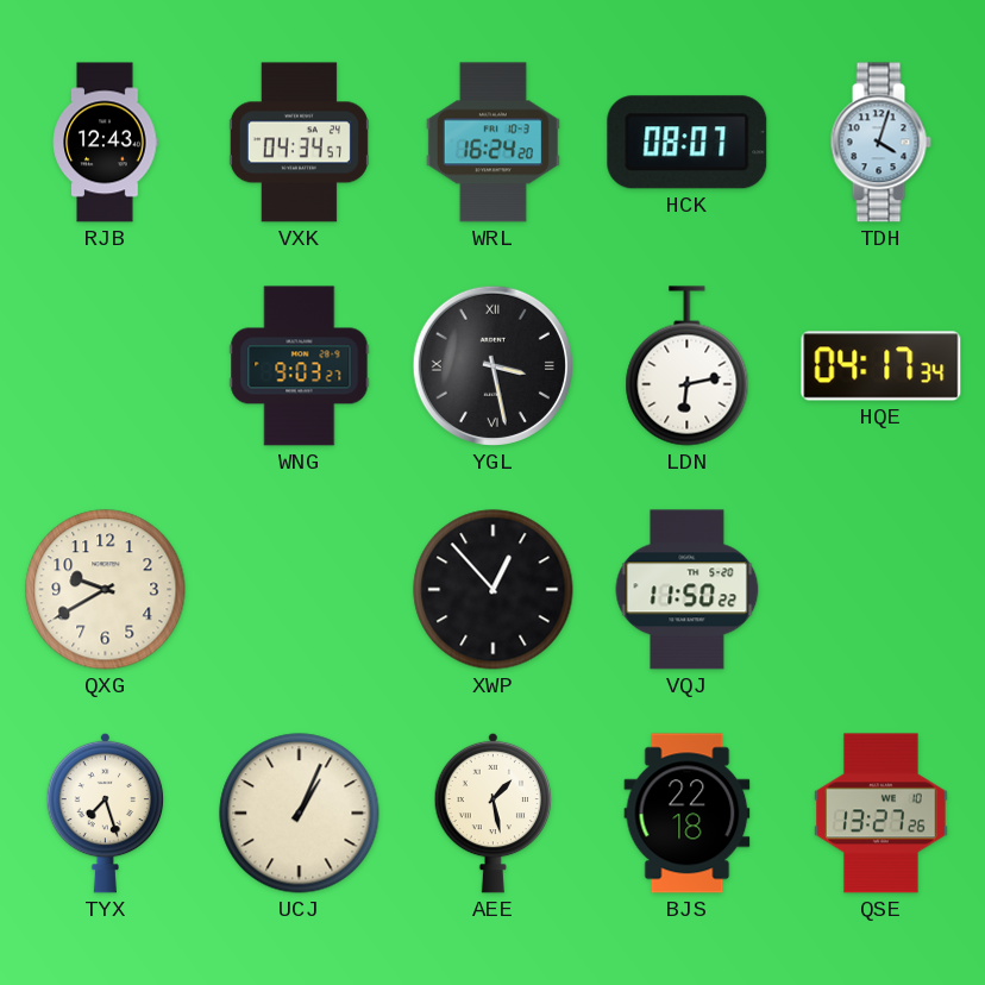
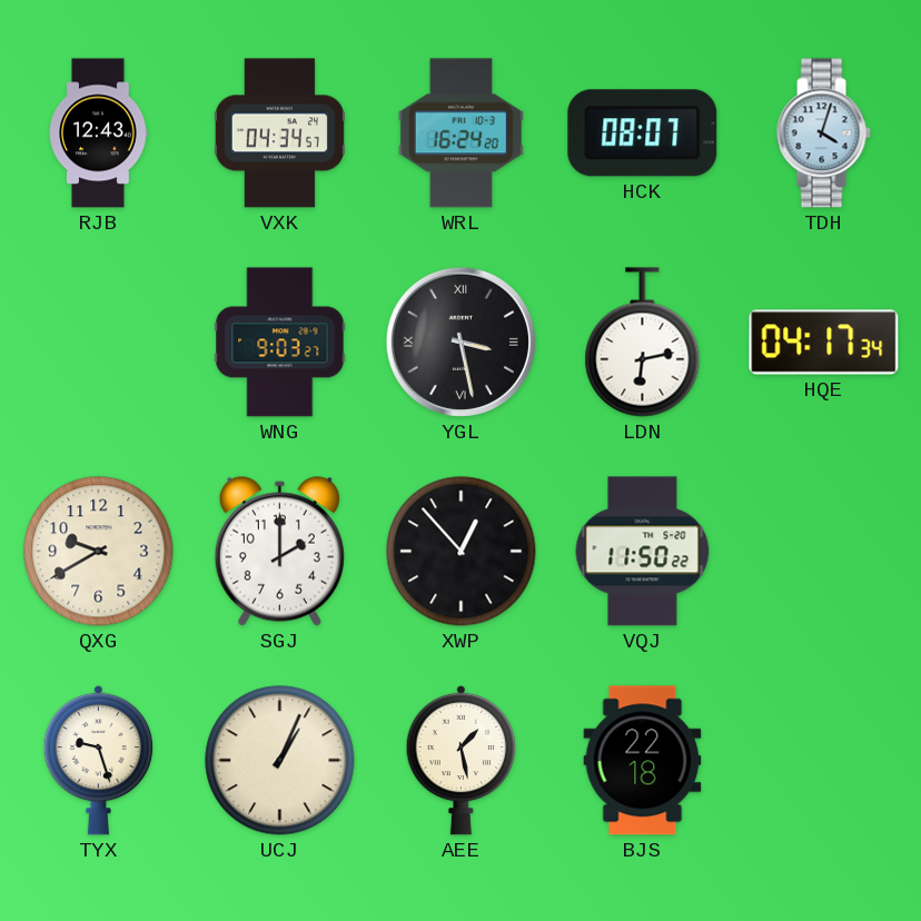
SGJ: none -> 2:00 (279, 551)
TYX: 7:27 -> 9:27 (99, 760)
QSE: 13:27 -> none (882, 814)
